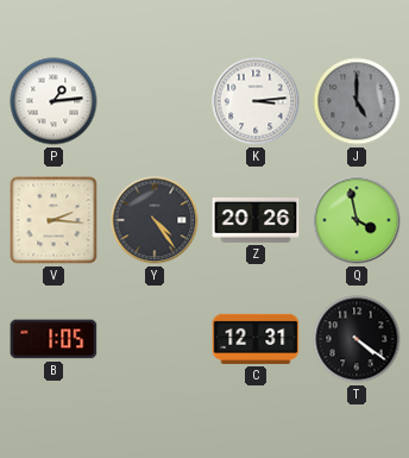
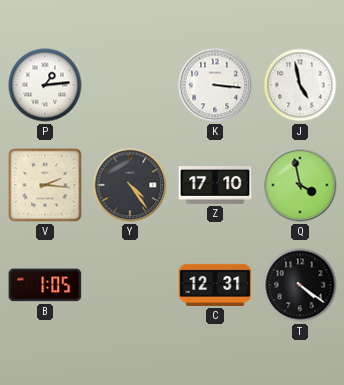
K: 3:14 -> 3:16 (215, 85)
J: 5:00 -> 4:58 (300, 85)
J dial: grey -> white (300, 85)
Z: 20:26 -> 17:10 (215, 186)
